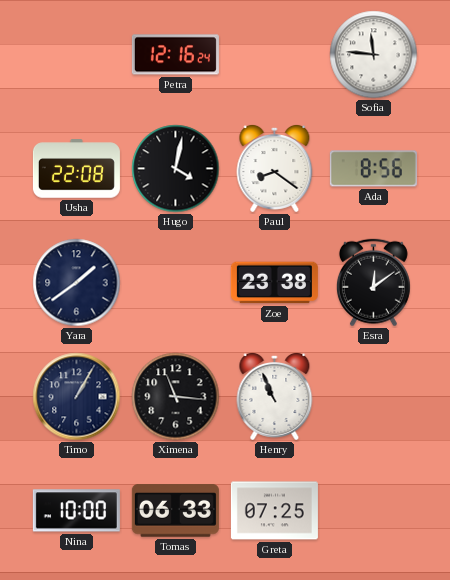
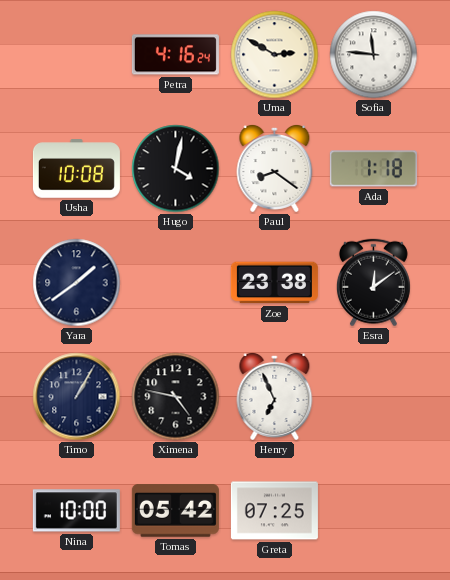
Petra: 12:16 -> 4:16 (175, 55)
Uma: none -> 2:50 (275, 55)
Usha: 22:08 -> 10:08 (76, 169)
Ada: 8:56 -> 1:18 (373, 169)
Ximena: 11:16 -> 4:47 (176, 397)
Henry: 10:56 -> 6:56 (275, 396)
Tomas: 06:33 -> 05:42 (175, 511)
